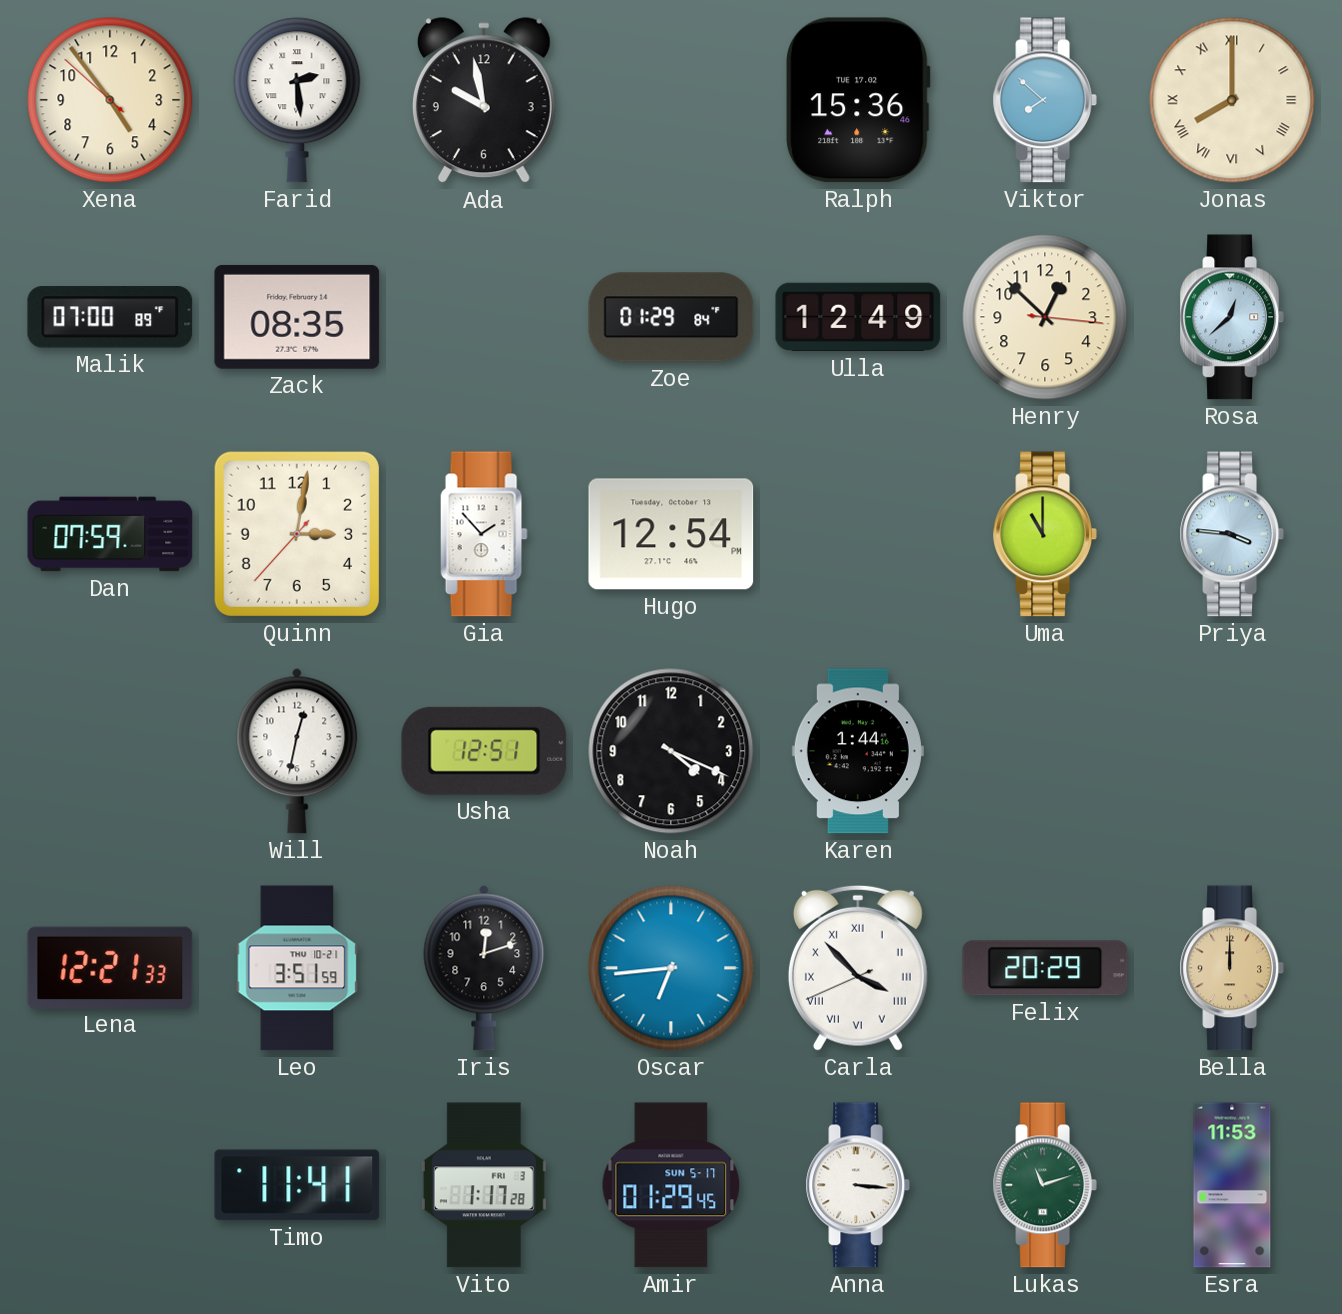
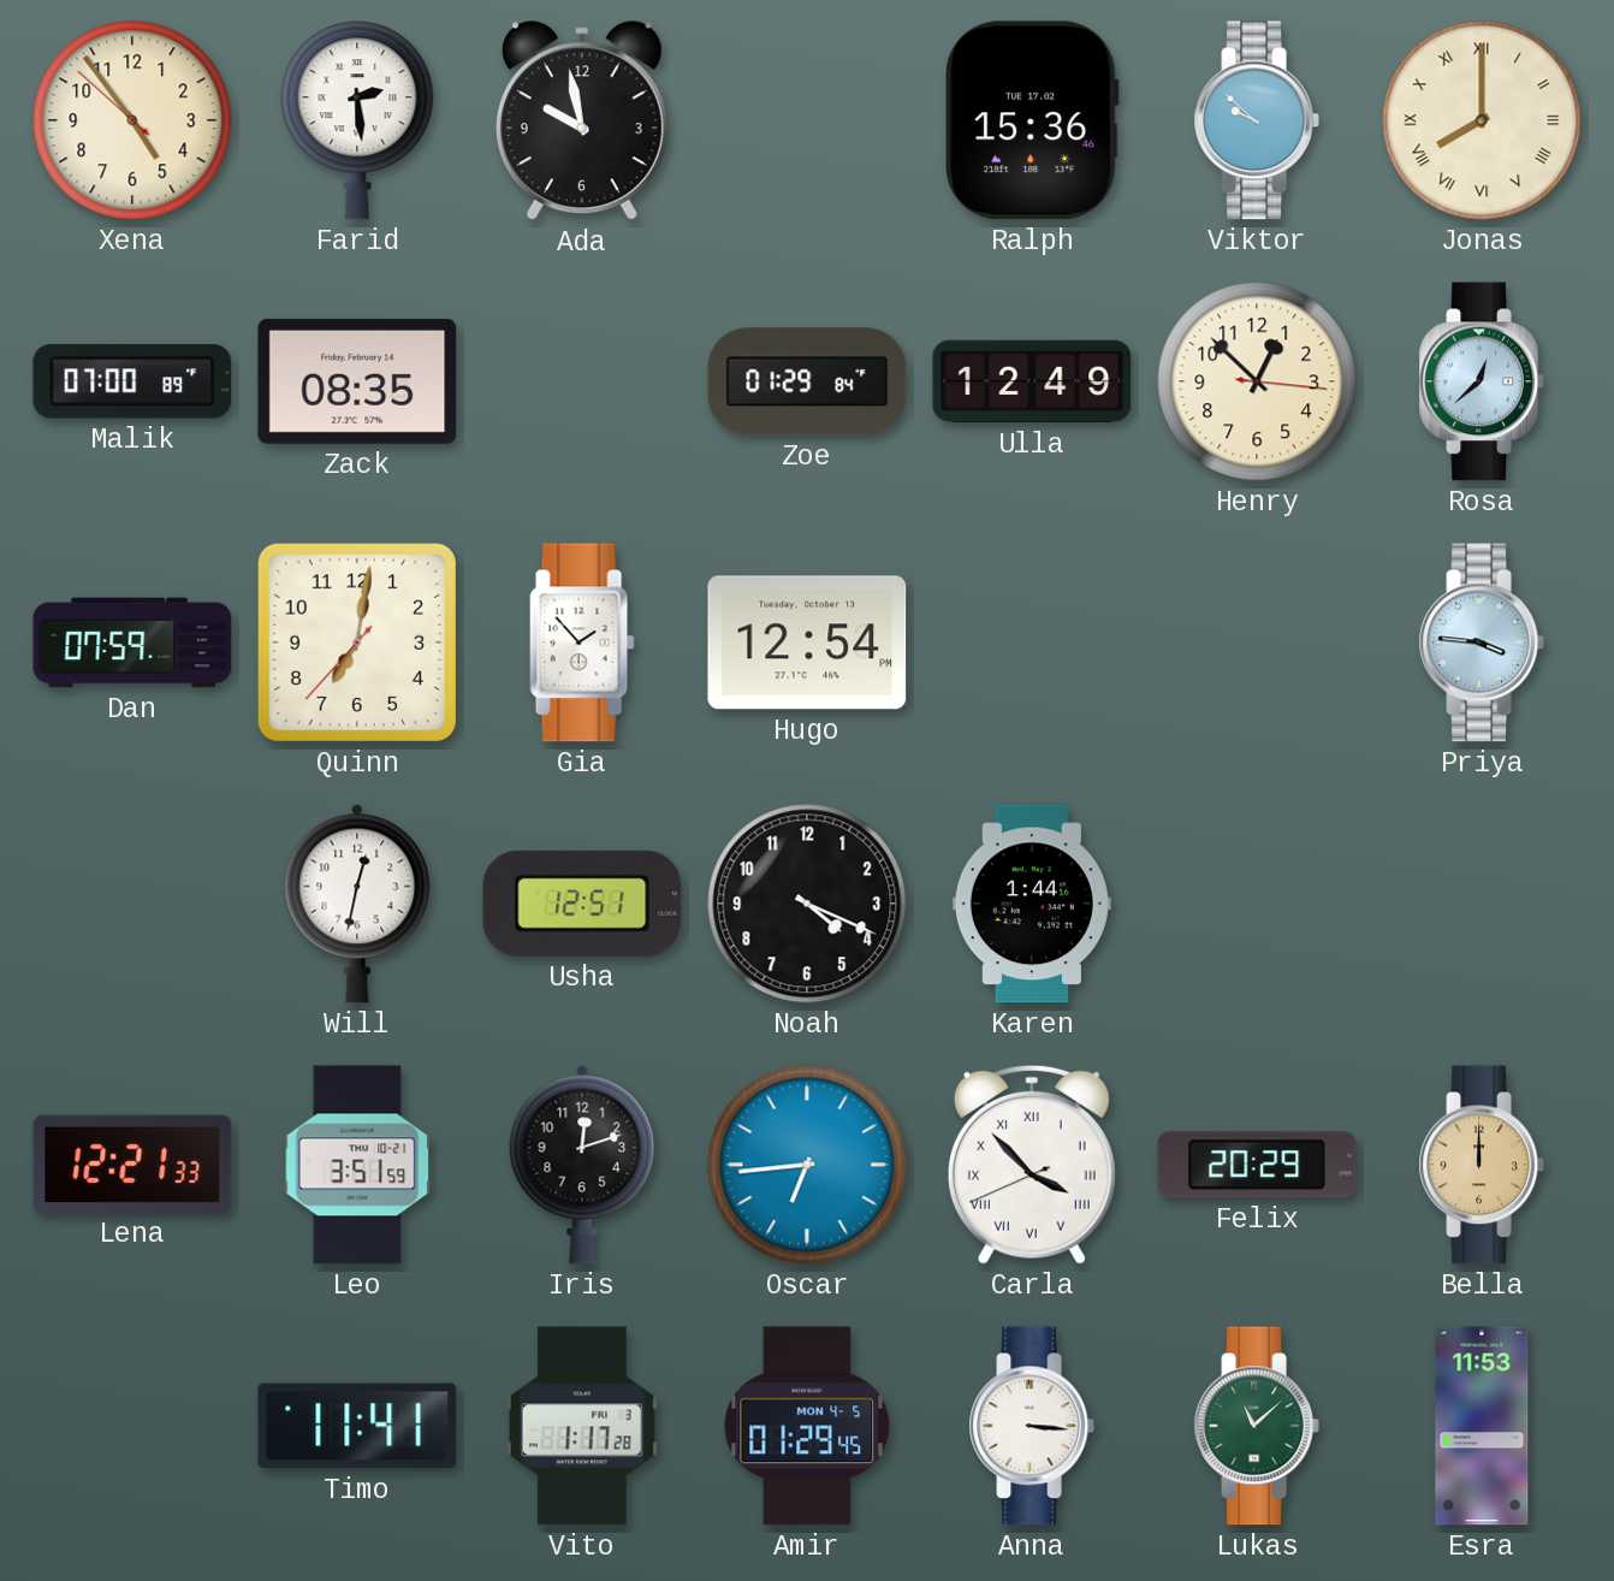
Viktor: 7:52 -> 9:52 (1257, 120)
Quinn: 3:01 -> 7:01 (357, 643)
Uma: 11:00 -> none (1045, 534)
Amir date: SUN 5-17 -> MON 4-5 (807, 1426)
Lukas: 11:12 -> 11:08 (1257, 1426)
